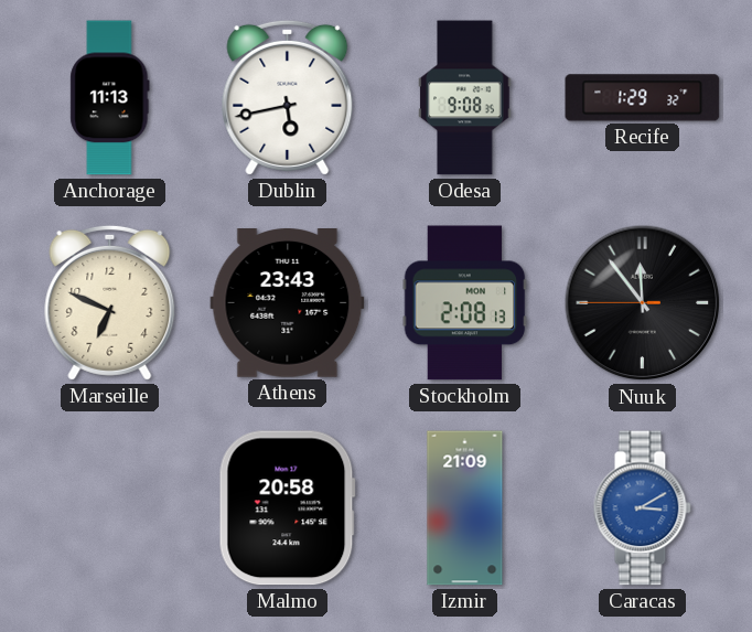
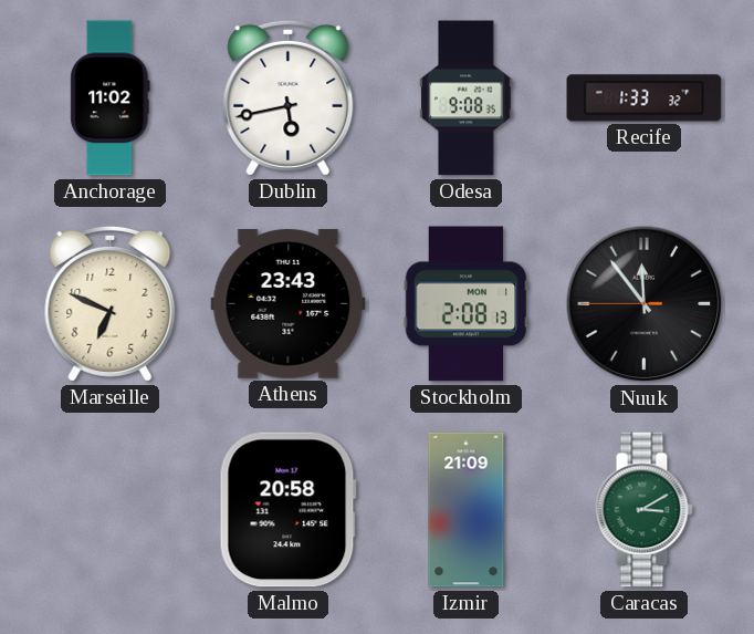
Anchorage: 11:13 -> 11:02 (111, 98)
Recife: 1:29 -> 1:33 (645, 98)
Caracas dial: blue -> green (643, 510)
